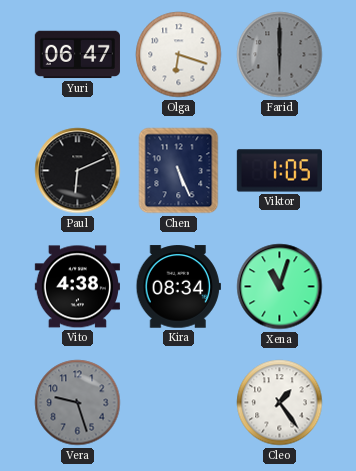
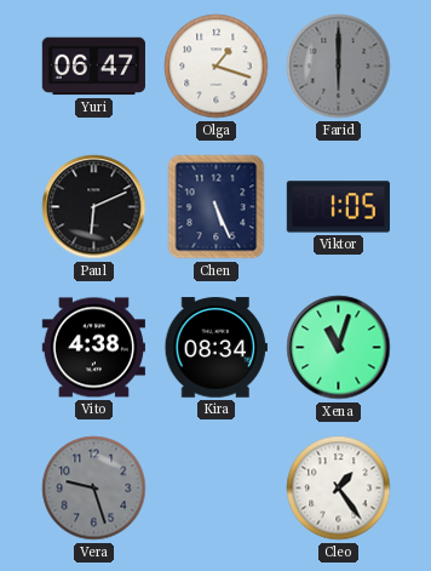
Olga: 6:18 -> 1:18 (217, 67)
